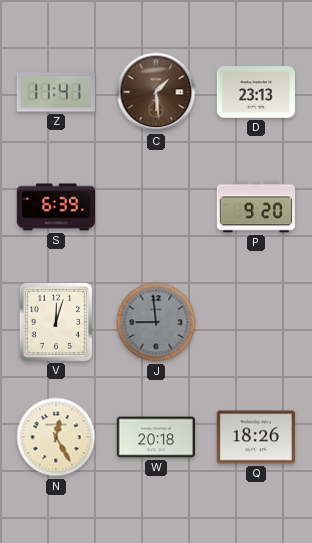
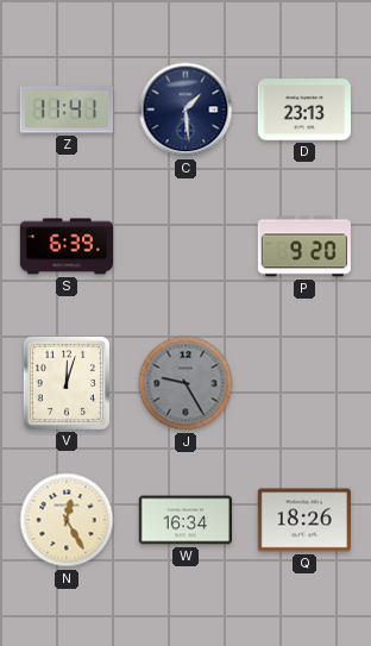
C dial: brown -> navy (185, 109)
J: 8:59 -> 9:25 (185, 383)
W: 20:18 -> 16:34 (184, 520)
